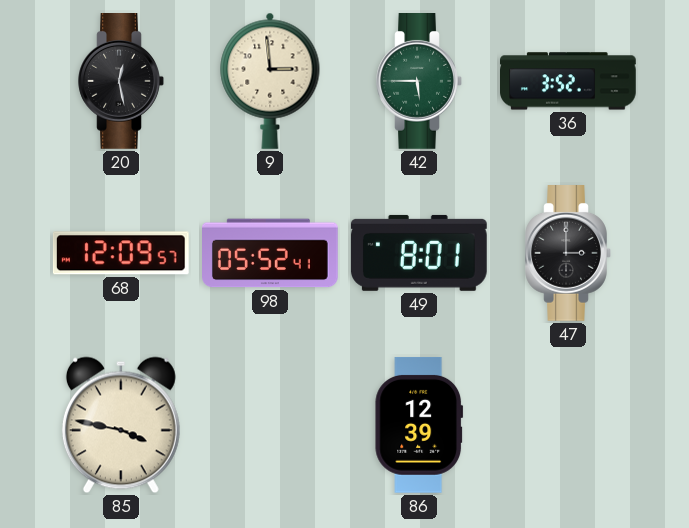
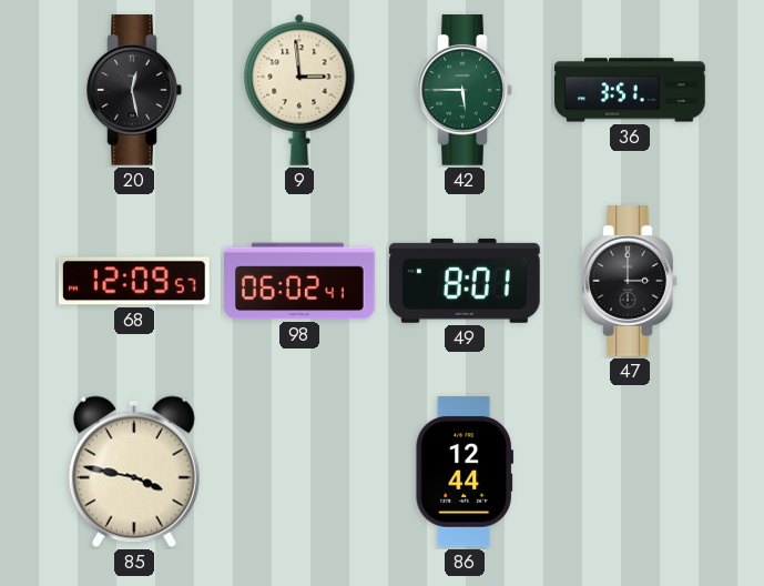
36: 3:52 -> 3:51 (631, 90)
98: 05:52 -> 06:02 (300, 281)
86: 12:39 -> 12:44 (465, 473)
